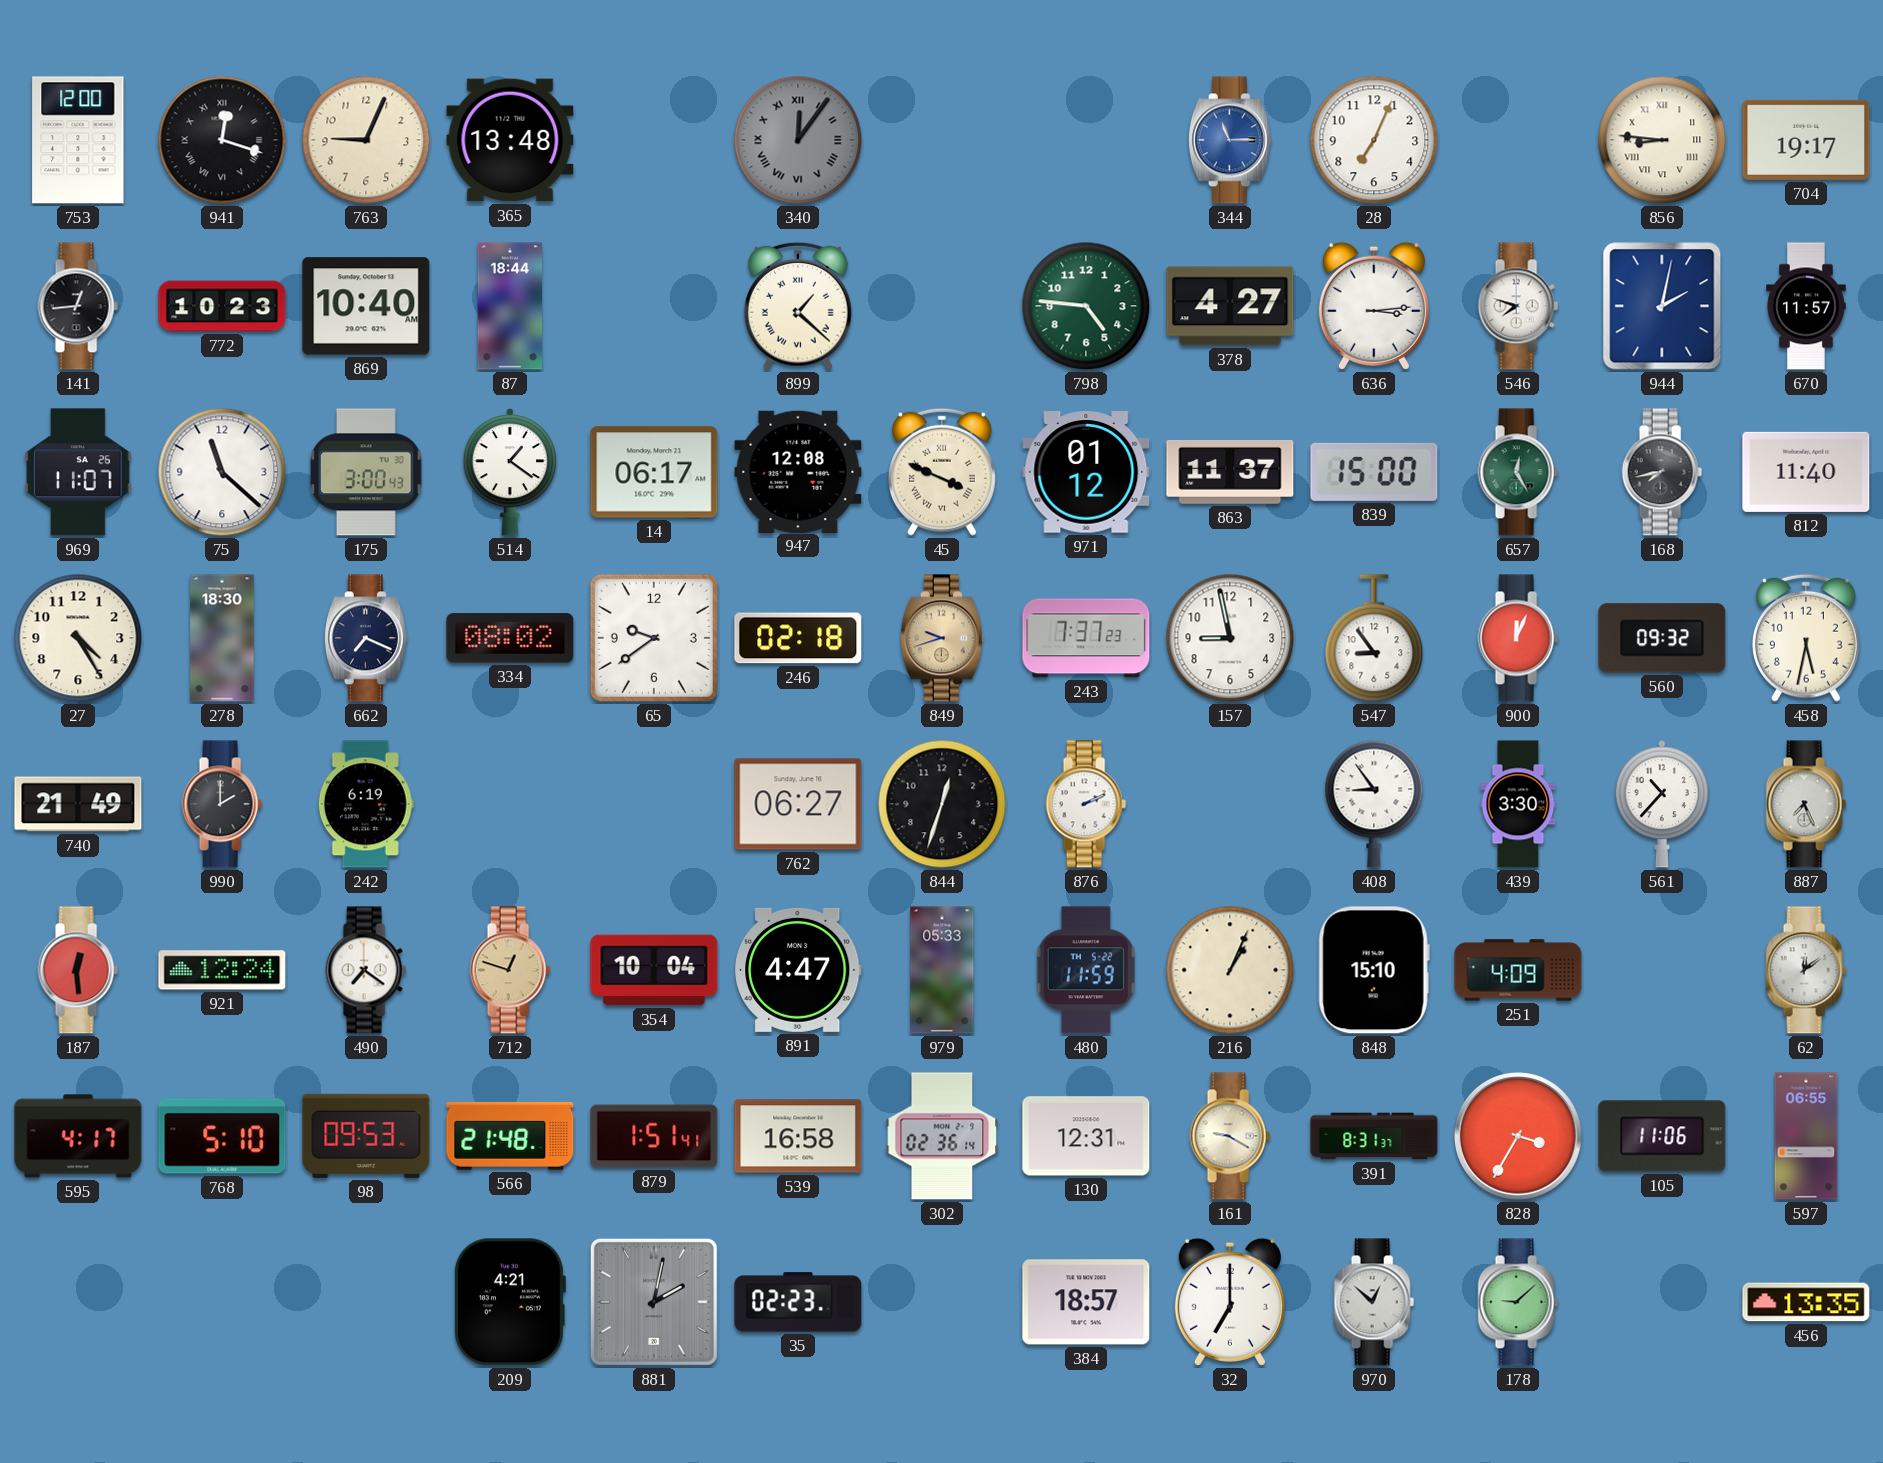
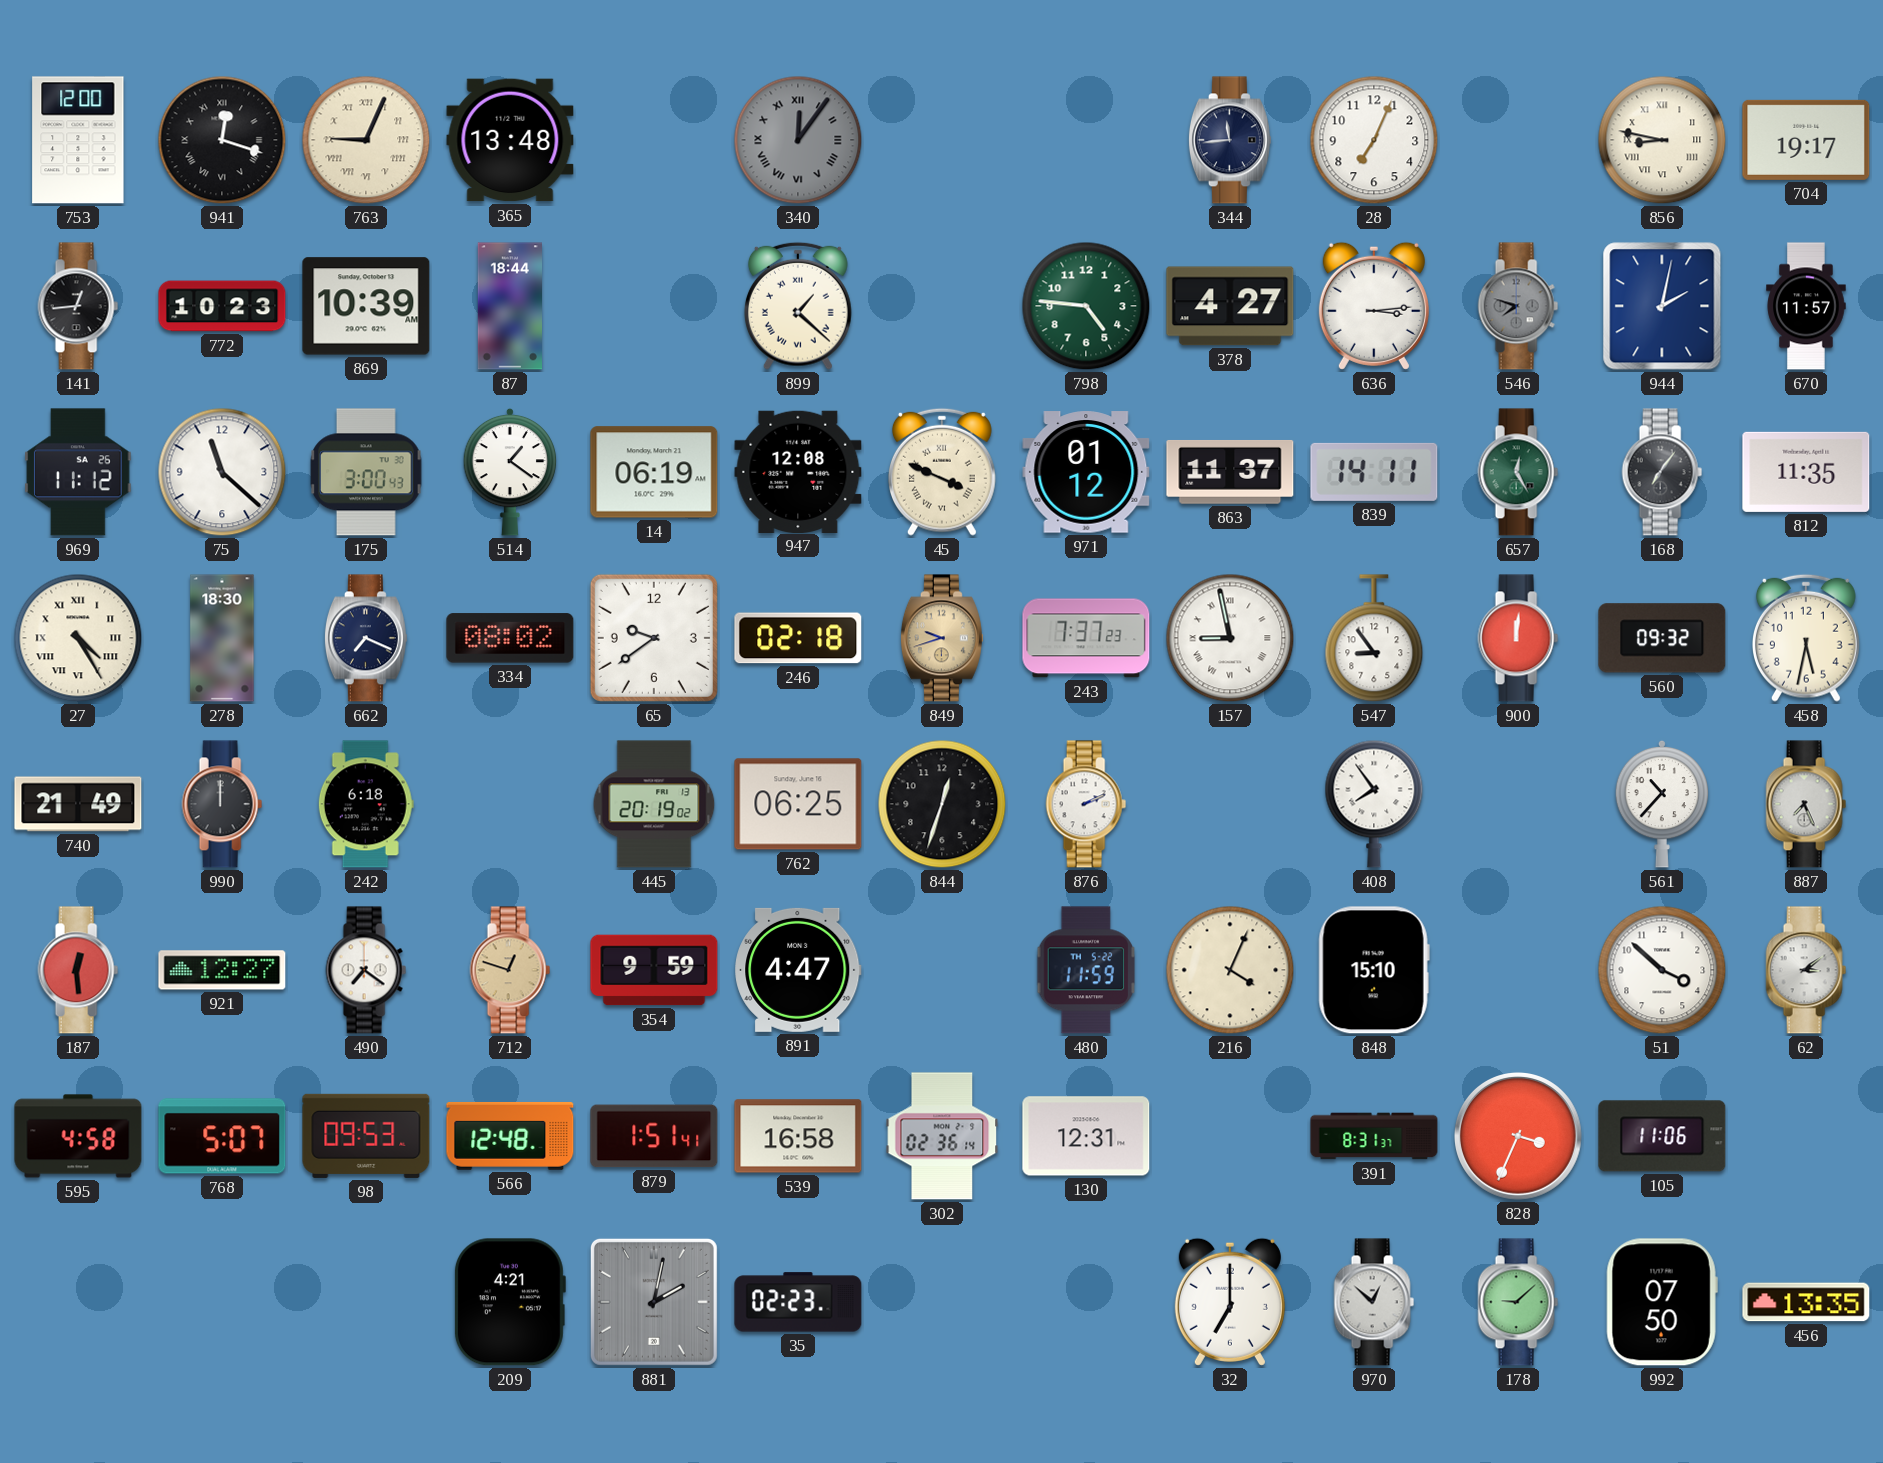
763 numerals: Arabic -> Roman (366, 140)
344: 11:15 -> 11:44 (1230, 140)
344 dial: blue -> navy (1230, 140)
856: 8:46 -> 8:47 (1662, 140)
869: 10:40 -> 10:39 (366, 306)
546 dial: white -> grey (1518, 306)
969: 11:07 -> 11:12 (78, 472)
14: 06:17 -> 06:19 (654, 472)
839: 15:00 -> 14:11 (1374, 472)
168: 7:43 -> 7:06 (1662, 472)
812: 11:40 -> 11:35 (1806, 472)
27 numerals: Arabic -> Roman (78, 638)
157 numerals: Arabic -> Roman (1230, 638)
900: 12:04 -> 12:01 (1518, 638)
990: 2:00 -> 12:00 (222, 804)
242: 6:19 -> 6:18 (366, 804)
445: none -> 20:19 (654, 804)
762: 06:27 -> 06:25 (798, 804)
408: 8:54 -> 7:54 (1374, 804)
439: 3:30 -> none (1518, 804)
921: 12:24 -> 12:27 (222, 970)
354: 10:04 -> 9:59 (654, 970)
979: 05:33 -> none (942, 970)
216: 1:04 -> 4:04 (1230, 970)
251: 4:09 -> none (1518, 970)
51: none -> 3:52 (1662, 970)
62: 12:09 -> 3:09 (1806, 970)
595: 4:17 -> 4:58 (78, 1136)
768: 5:10 -> 5:07 (222, 1136)
566: 21:48 -> 12:48 (510, 1136)
161: 9:20 -> none (1230, 1136)
828: 3:35 -> 3:34 (1518, 1136)
597: 06:55 -> none (1806, 1136)
384: 18:57 -> none (1086, 1302)
992: none -> 07:50 (1662, 1302)
